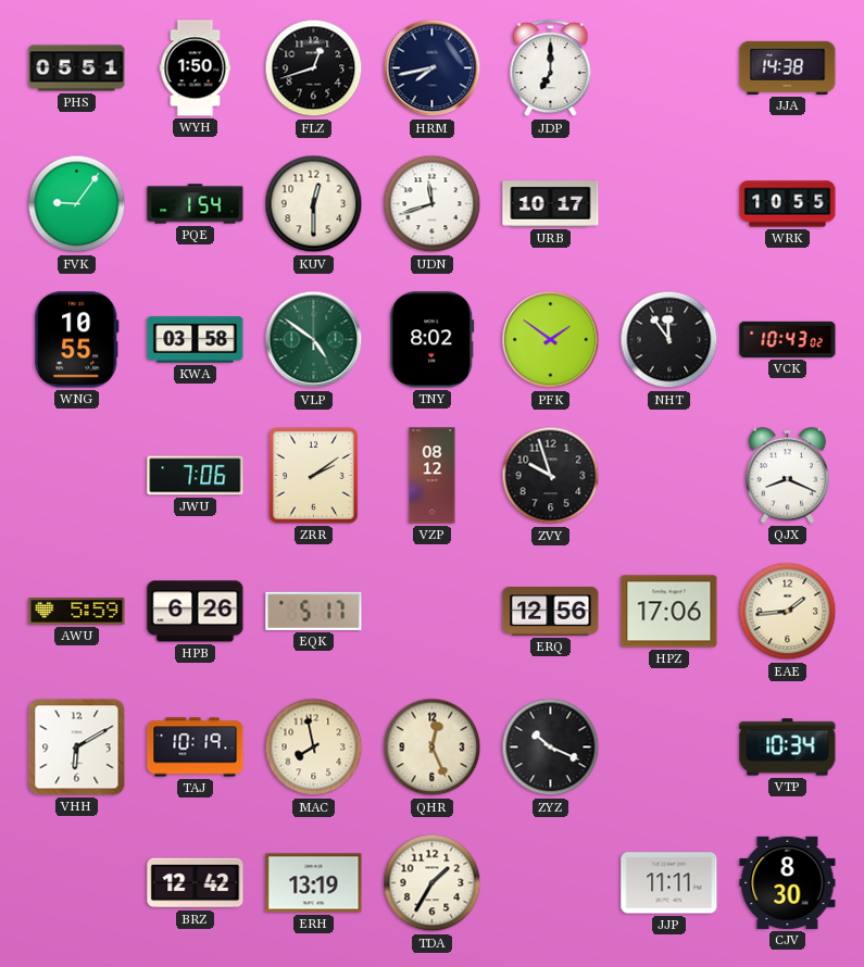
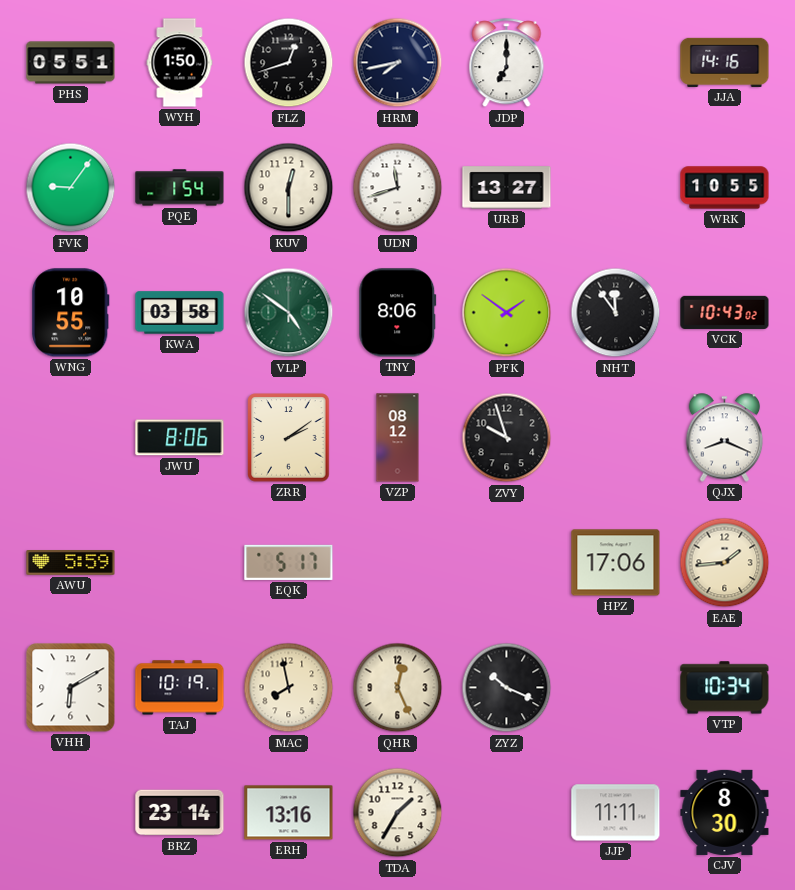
JJA: 14:38 -> 14:16 (725, 62)
URB: 10:17 -> 13:27 (507, 188)
TNY: 8:02 -> 8:06 (398, 313)
JWU: 7:06 -> 8:06 (180, 438)
HPB: 6:26 -> none (196, 612)
ERQ: 12:56 -> none (551, 612)
BRZ: 12:42 -> 23:14 (180, 813)
ERH: 13:19 -> 13:16 (289, 813)
